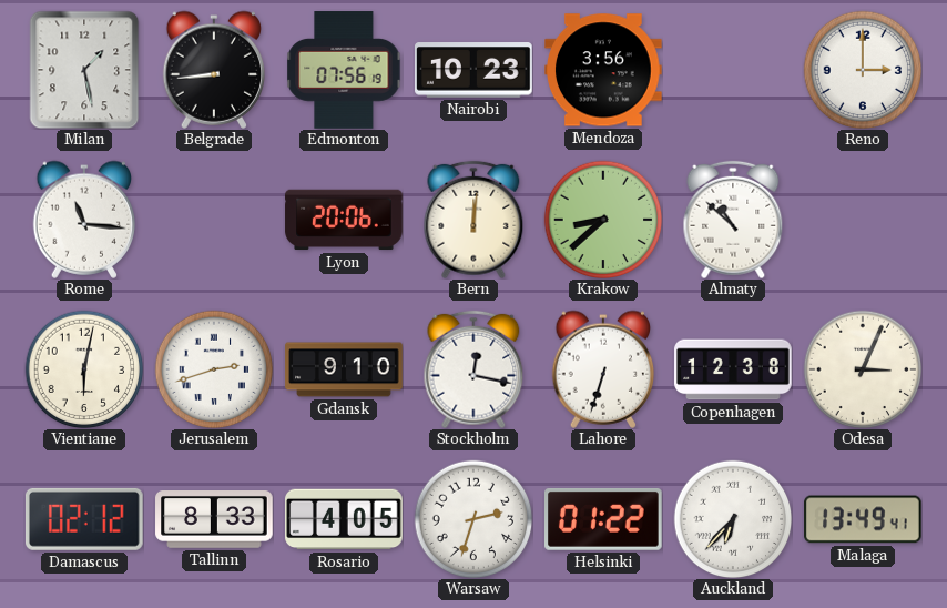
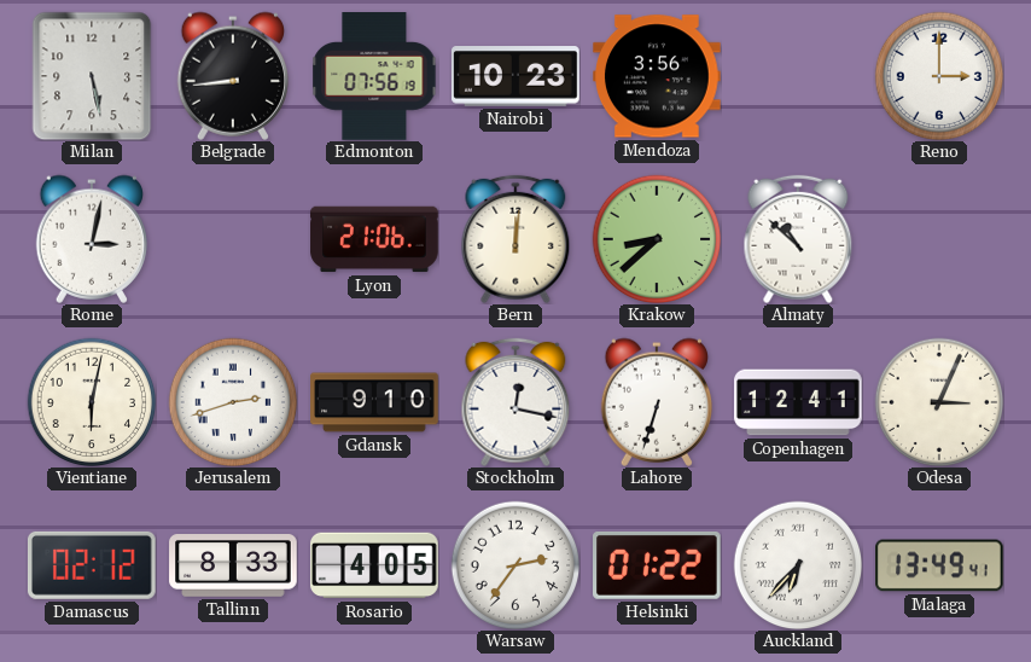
Milan: 1:28 -> 5:28 (92, 76)
Rome: 11:16 -> 3:02 (91, 239)
Lyon: 20:06 -> 21:06 (374, 239)
Copenhagen: 12:38 -> 12:41 (798, 402)
Warsaw: 2:33 -> 2:36 (515, 565)
